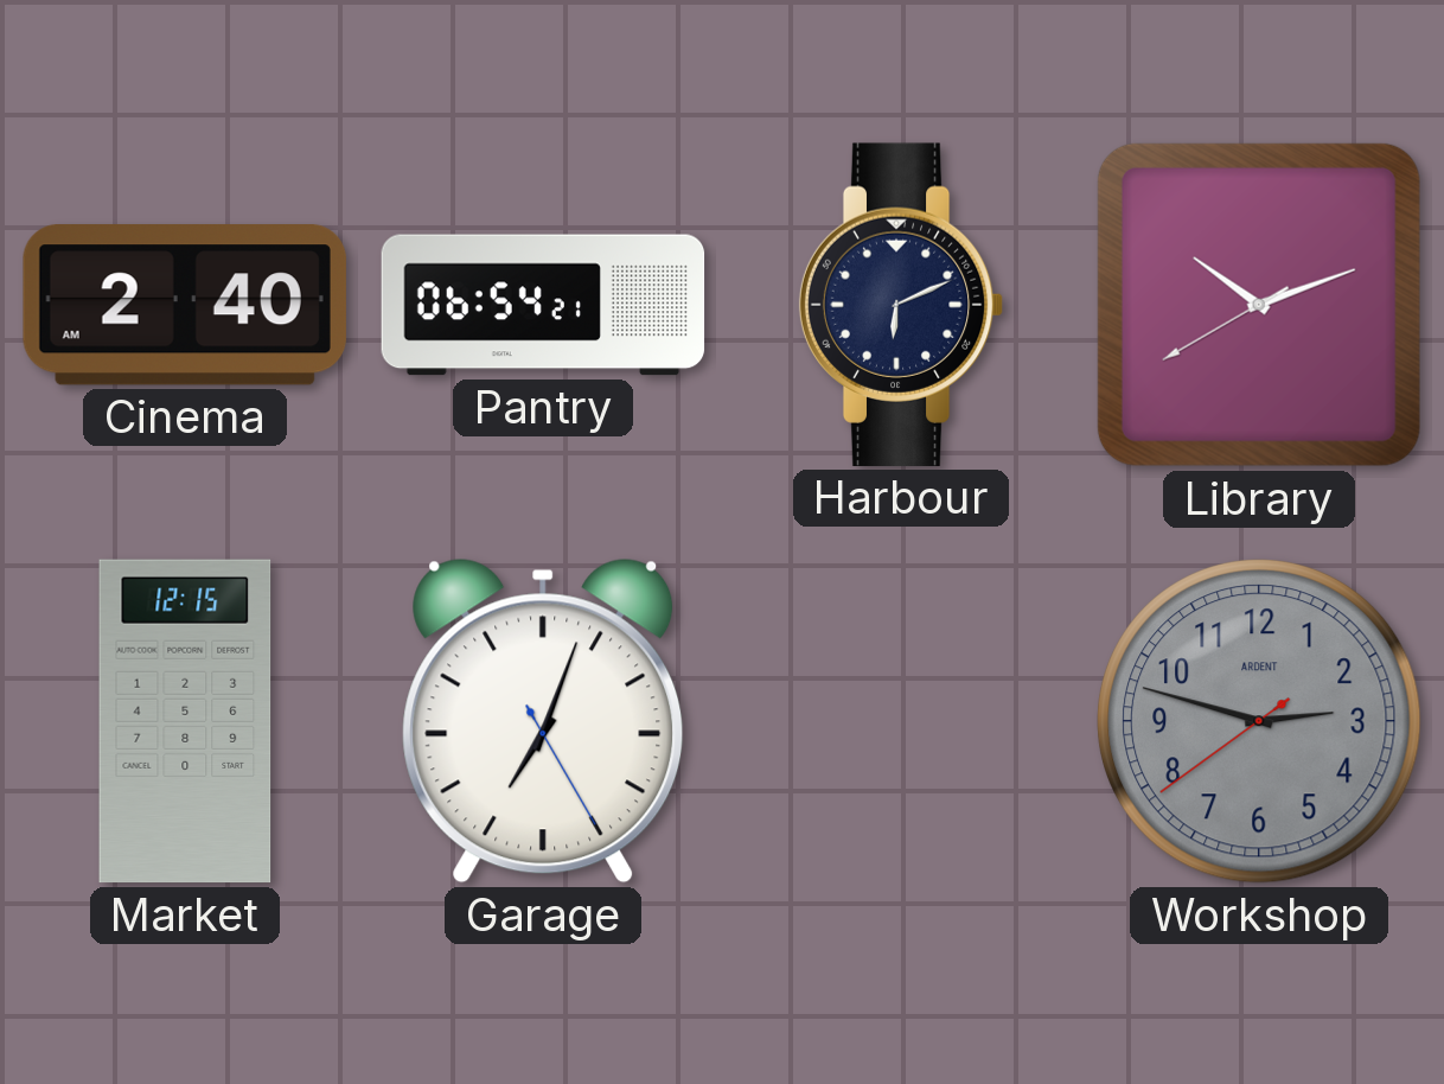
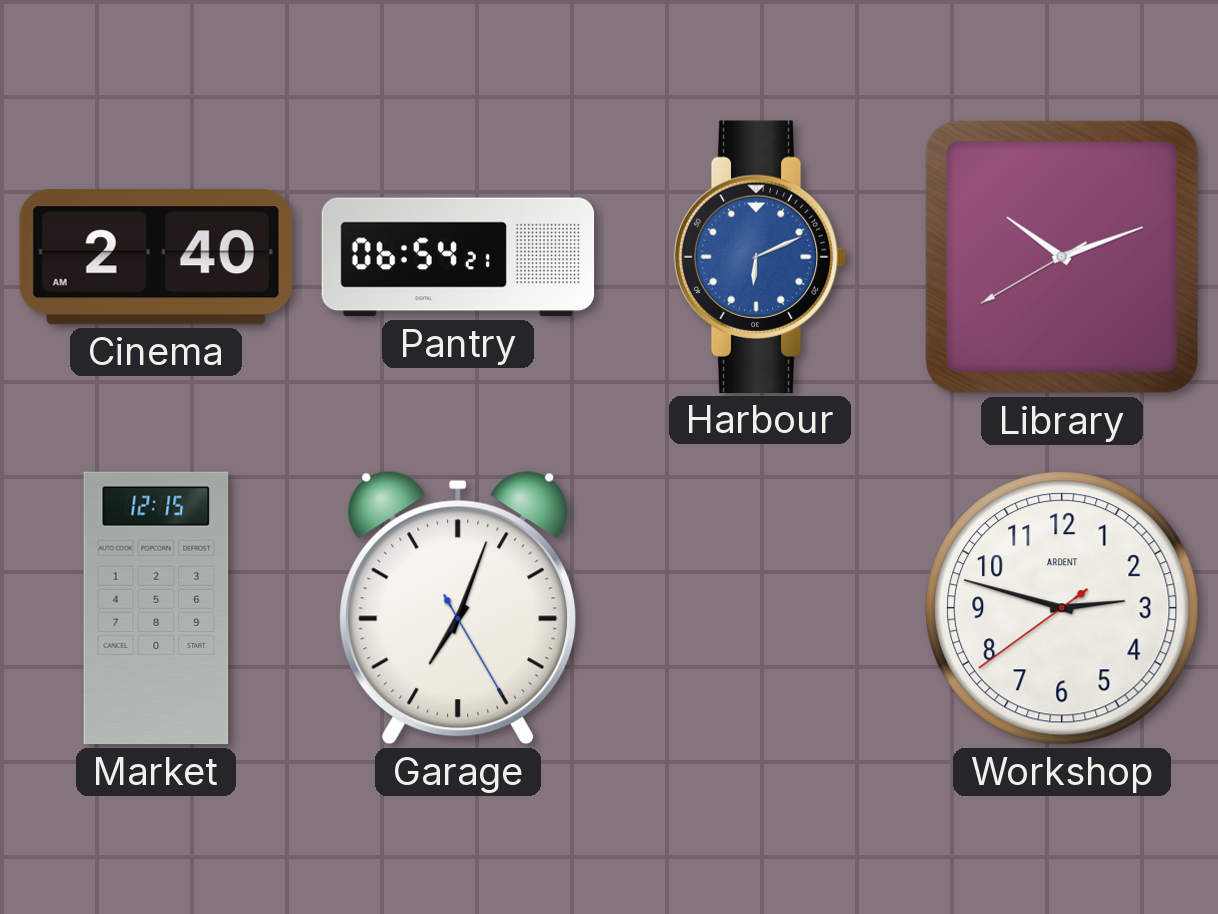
Harbour dial: navy -> blue (760, 257)
Workshop dial: grey -> white (1062, 608)
